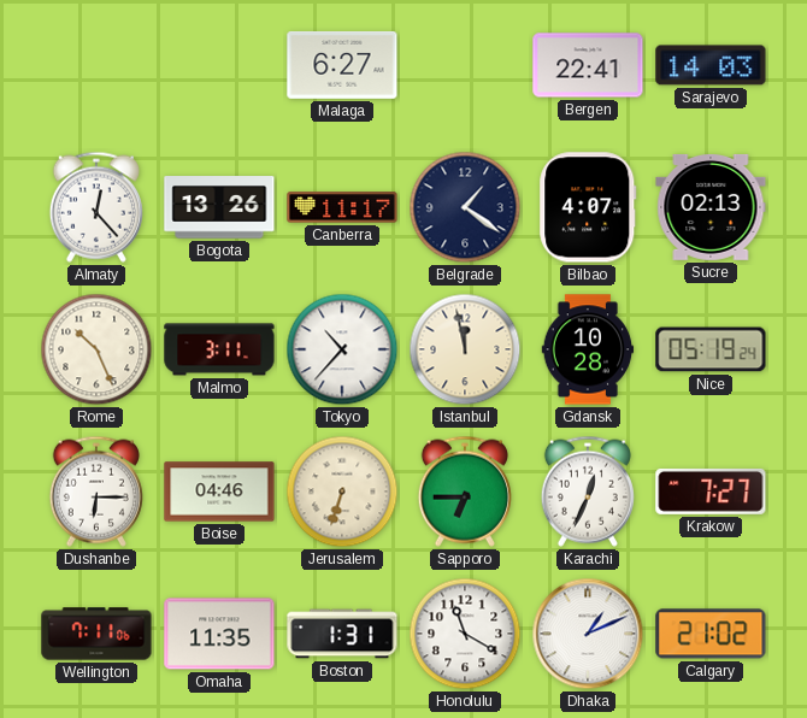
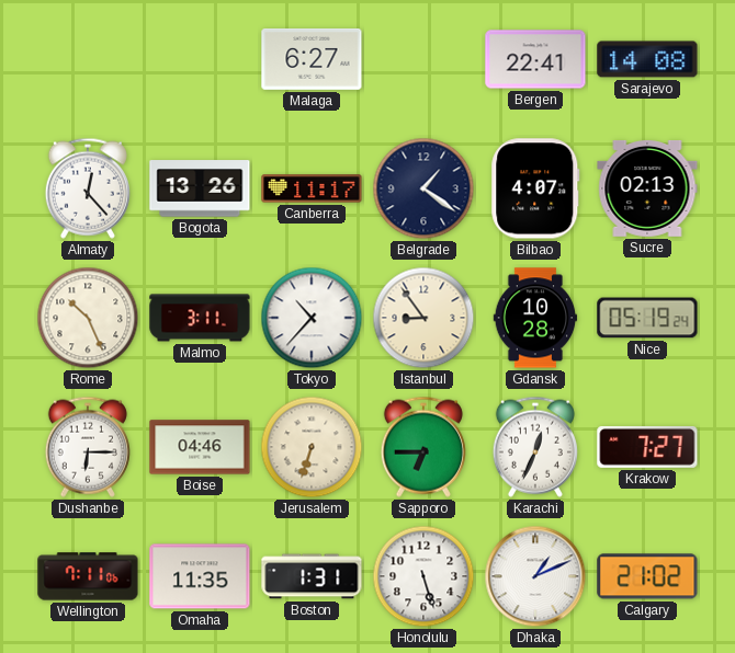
Sarajevo: 14:03 -> 14:08 (647, 59)
Istanbul: 11:58 -> 8:54 (423, 318)
Honolulu: 11:20 -> 5:27 (423, 576)
